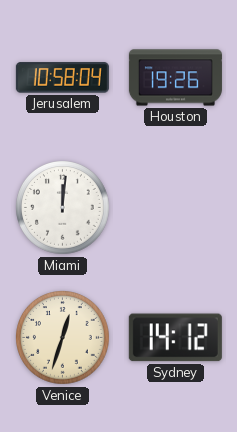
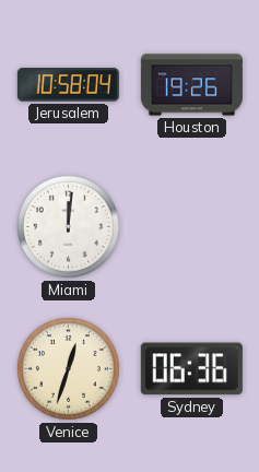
Sydney: 14:12 -> 06:36 (191, 369)
